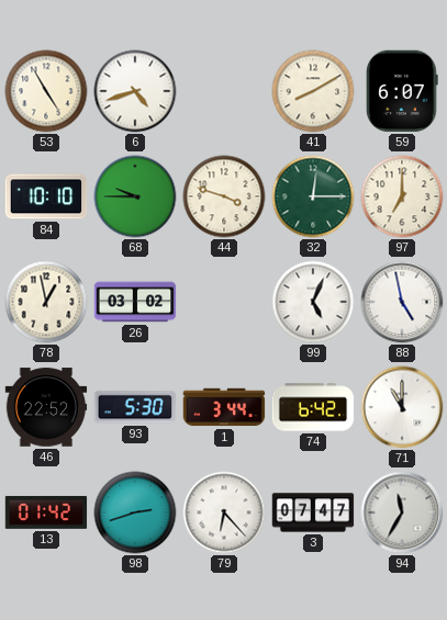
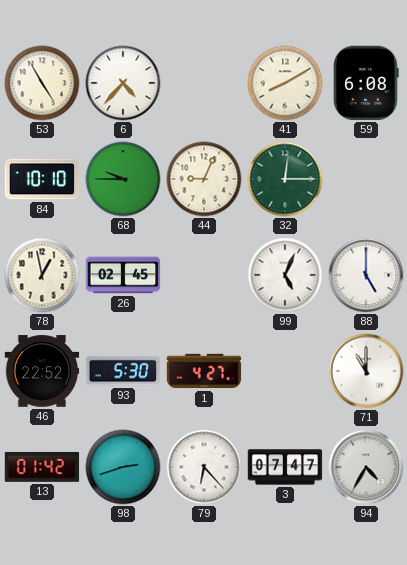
6: 4:42 -> 4:37 (123, 83)
59: 6:07 -> 6:08 (366, 83)
44: 3:48 -> 9:04 (204, 179)
97: 7:00 -> none (402, 196)
26: 03:02 -> 02:45 (123, 275)
88: 4:58 -> 5:00 (366, 275)
1: 3:44 -> 4:27 (204, 371)
74: 6:42 -> none (313, 407)
94: 11:35 -> 4:35 (366, 467)
